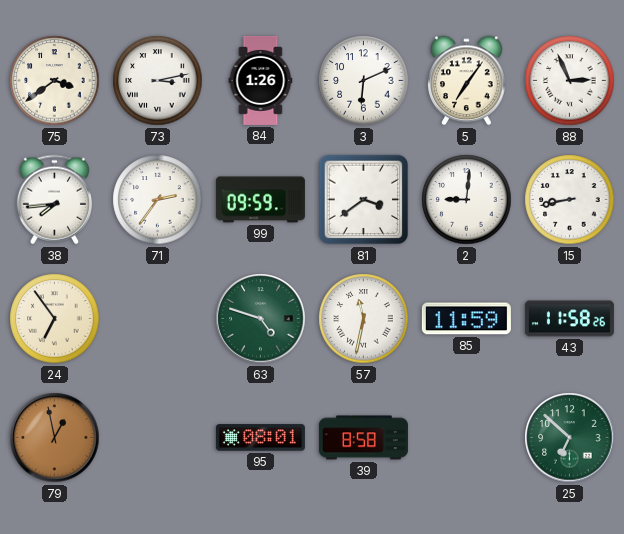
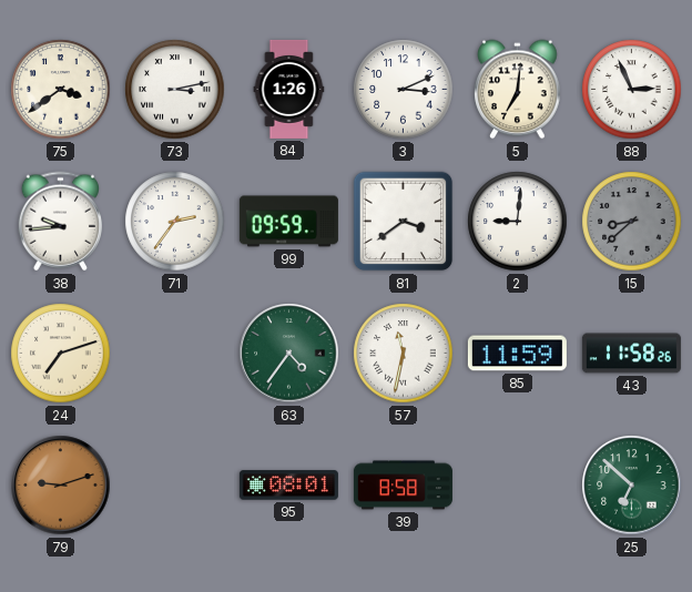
3: 6:11 -> 3:11 (404, 90)
5: 7:06 -> 7:01 (518, 90)
38: 7:44 -> 9:44 (60, 222)
15: 8:43 -> 8:38 (632, 222)
15 dial: white -> grey (632, 222)
24: 6:54 -> 7:12 (61, 354)
63: 4:48 -> 4:36 (289, 354)
79: 12:58 -> 9:12 (61, 486)
